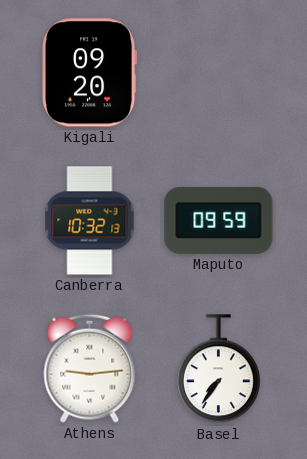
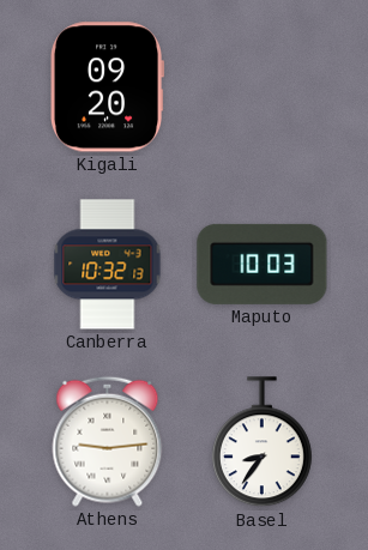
Maputo: 09:59 -> 10:03 (263, 264)
Basel: 7:36 -> 8:36 (261, 442)
